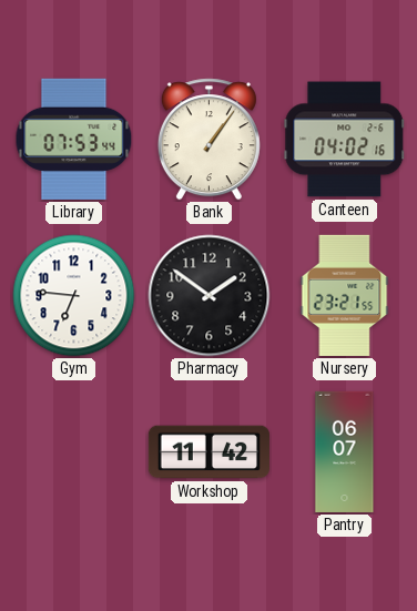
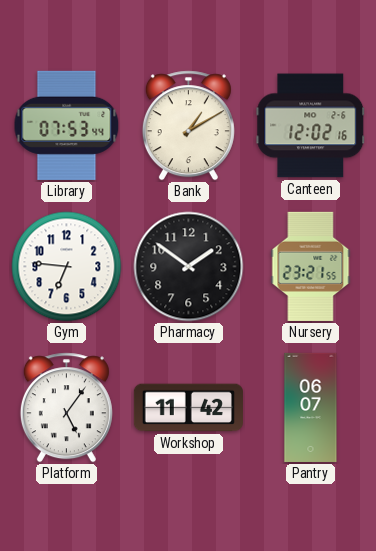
Bank: 1:06 -> 1:10 (188, 126)
Canteen: 04:02 -> 12:02 (311, 126)
Platform: none -> 5:06 (66, 408)
